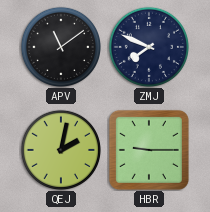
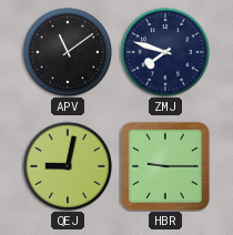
ZMJ: 7:49 -> 7:48 (164, 51)
QEJ: 2:02 -> 9:02 (67, 165)
